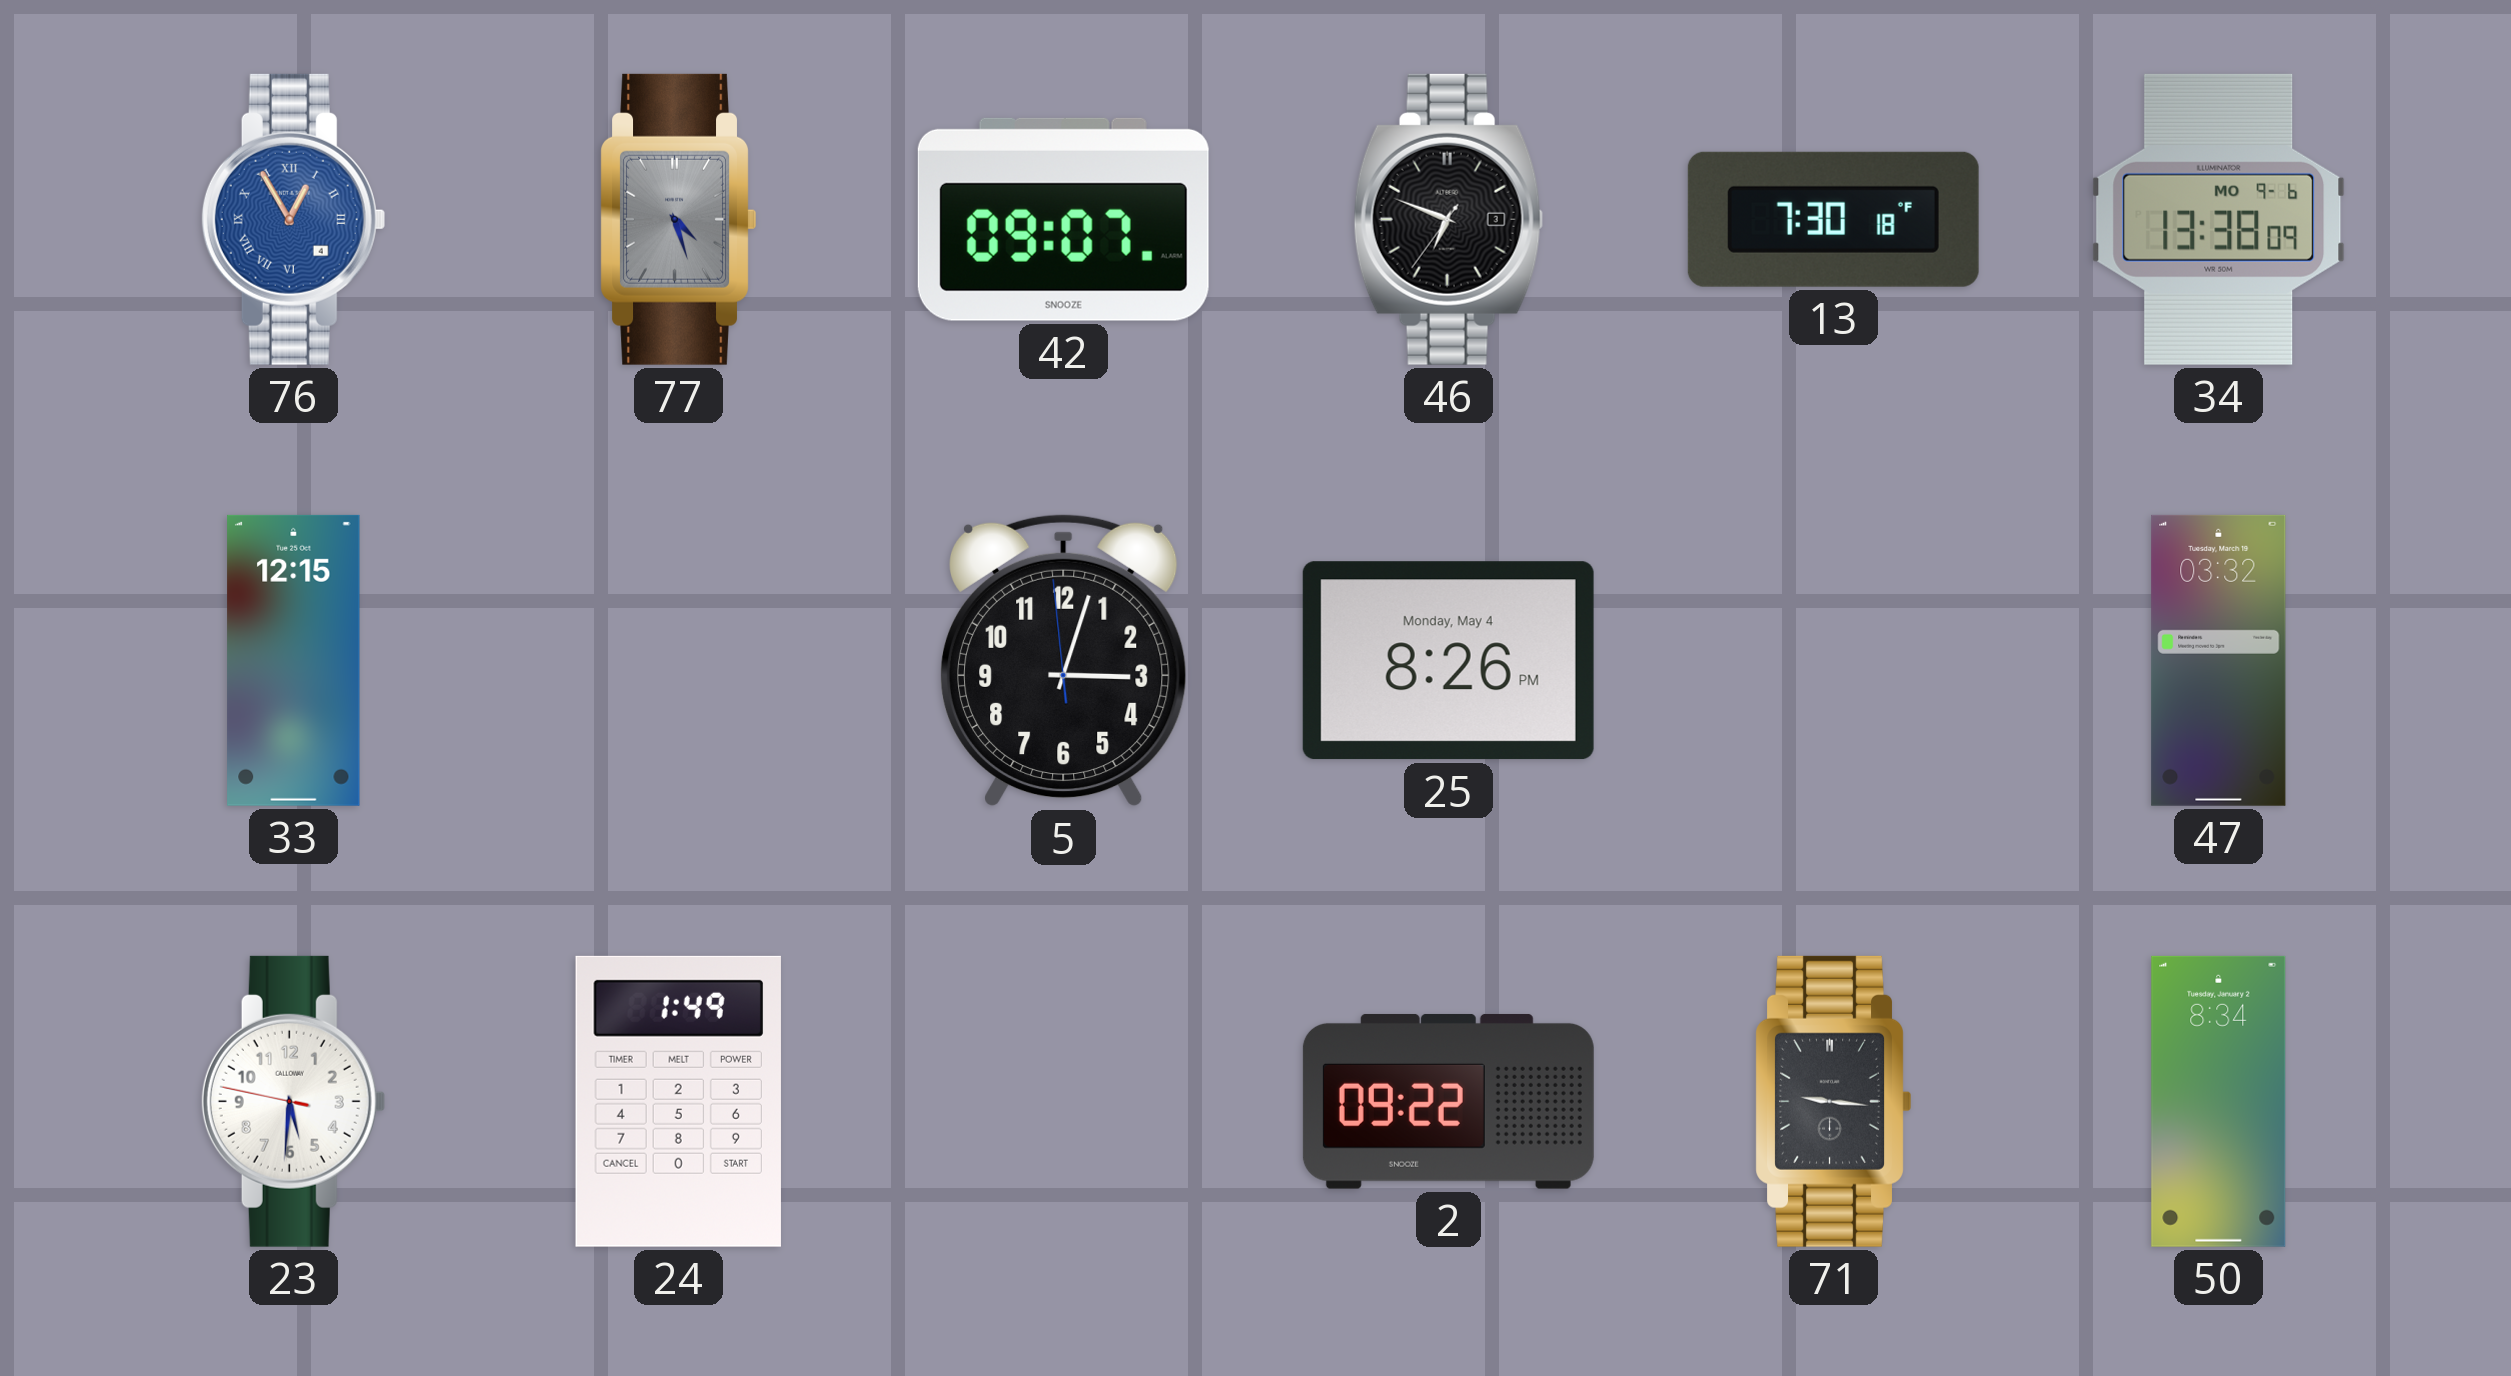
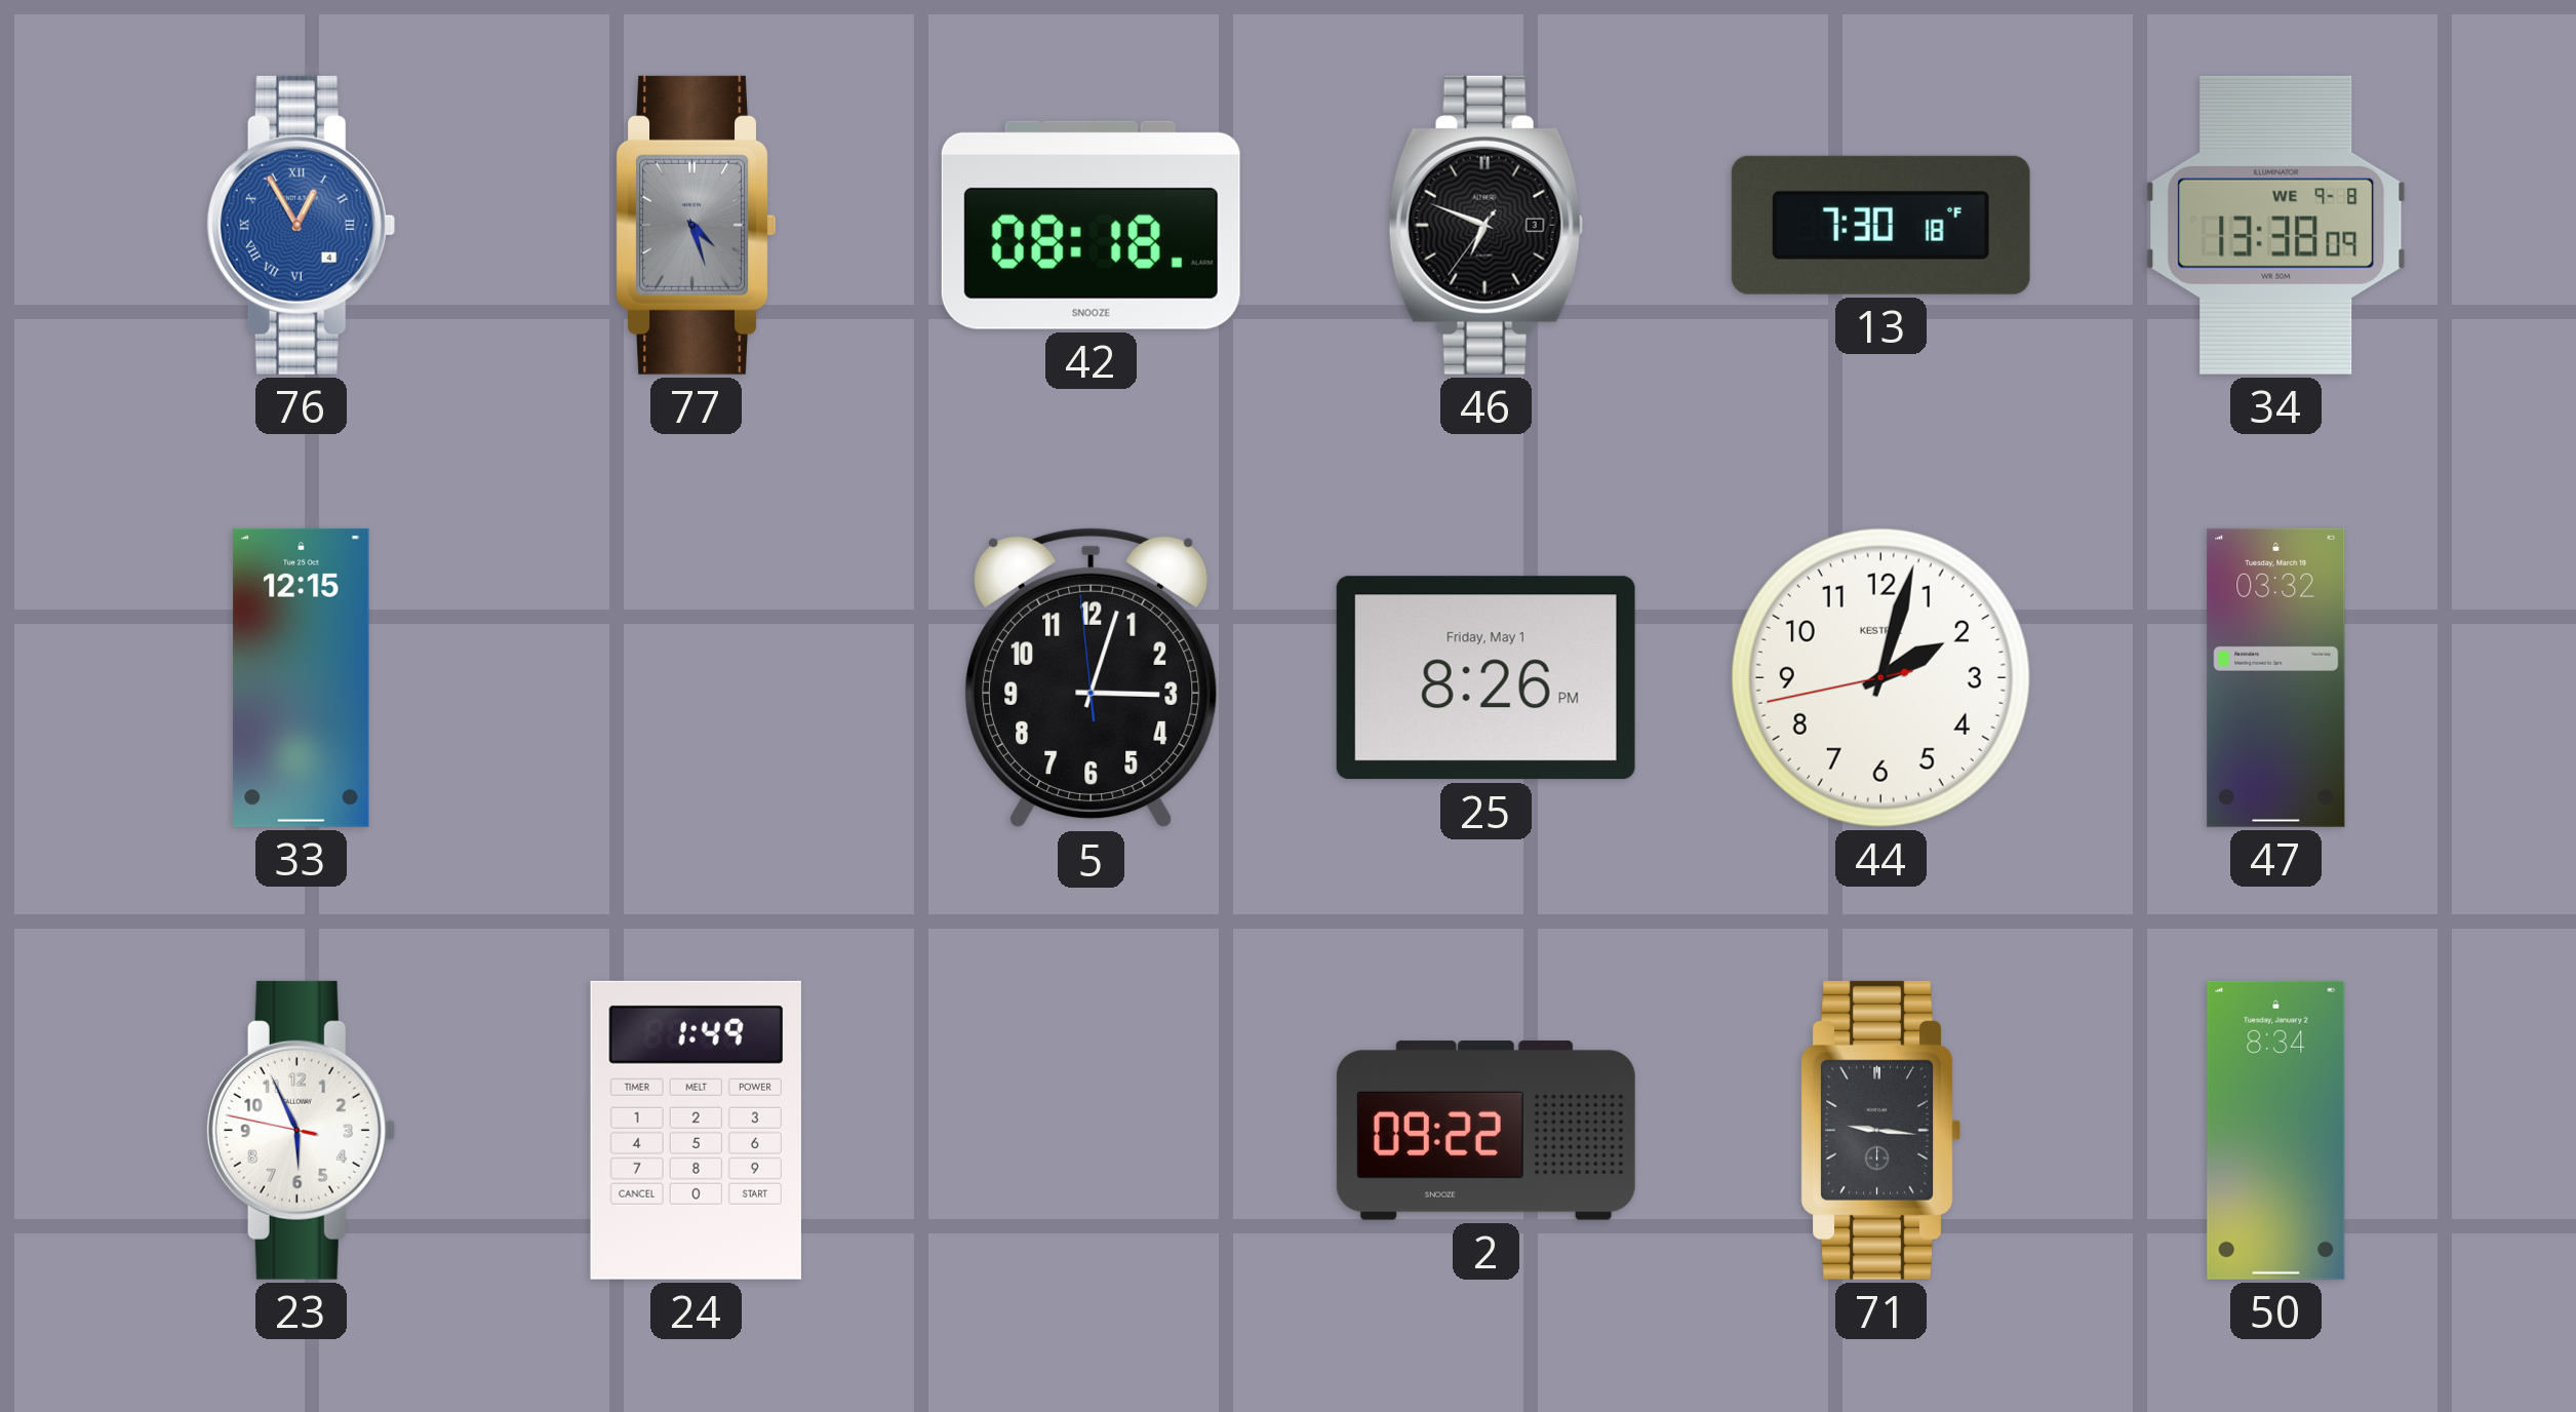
42: 09:07 -> 08:18 (1091, 225)
34 date: MO 9-6 -> WE 9-8 (2276, 225)
25 date: Monday, May 4 -> Friday, May 1 (1485, 678)
44: none -> 2:02 (1880, 677)
23: 5:30 -> 5:55 (301, 1130)
